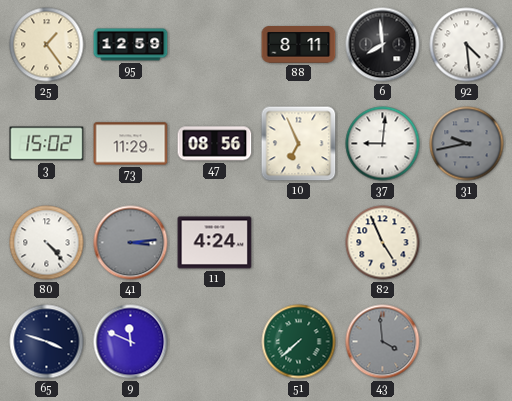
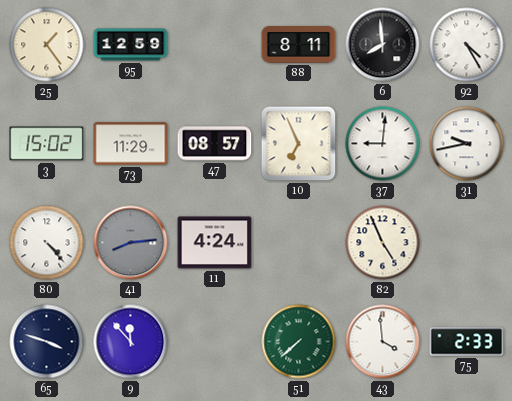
92: 4:29 -> 4:25 (467, 45)
47: 08:56 -> 08:57 (215, 144)
31 dial: grey -> white (467, 144)
41: 3:14 -> 8:14 (131, 243)
9: 11:49 -> 11:53 (131, 342)
43 dial: grey -> white (383, 342)
75: none -> 2:33 (467, 342)
